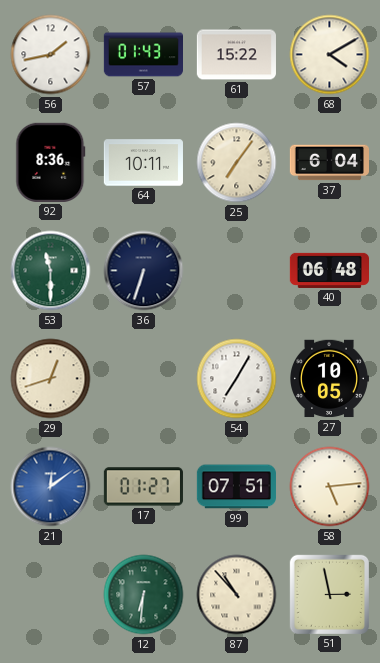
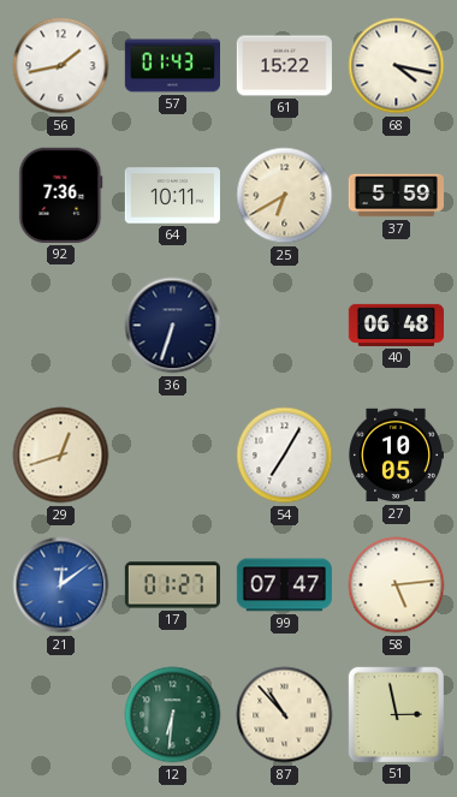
68: 4:10 -> 4:17 (397, 66)
92: 8:36 -> 7:36 (61, 195)
25: 7:06 -> 6:40 (285, 196)
37: 6:04 -> 5:59 (396, 196)
53: 11:30 -> none (51, 271)
99: 07:51 -> 07:47 (284, 585)
